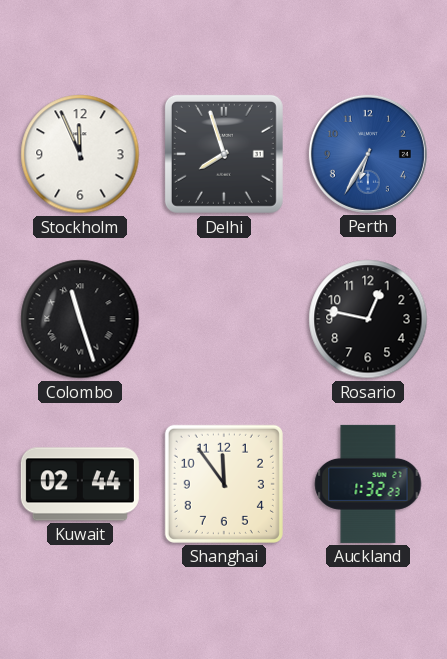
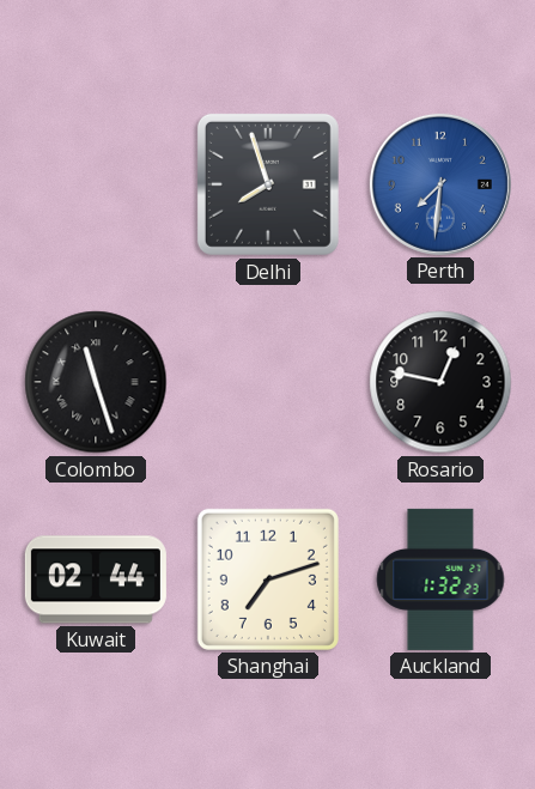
Stockholm: 11:56 -> none (80, 154)
Perth: 6:35 -> 7:31 (440, 184)
Shanghai: 11:54 -> 7:12 (268, 579)
